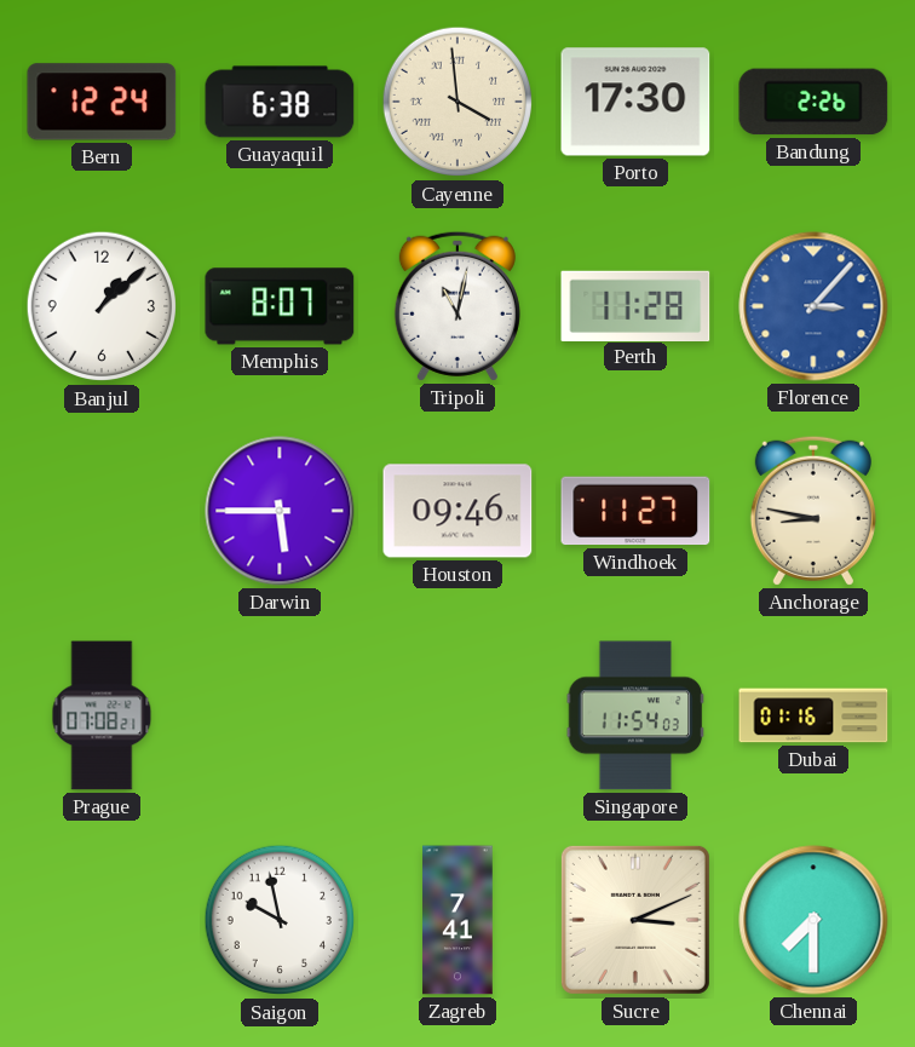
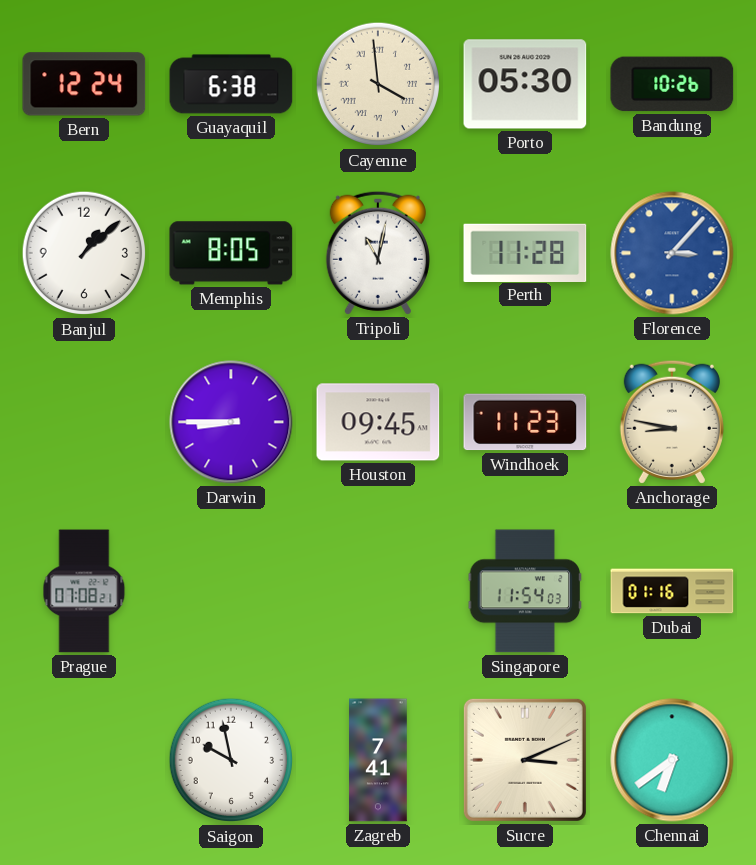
Porto: 17:30 -> 05:30 (525, 84)
Bandung: 2:26 -> 10:26 (672, 84)
Memphis: 8:07 -> 8:05 (231, 253)
Darwin: 5:45 -> 8:45 (231, 422)
Houston: 09:46 -> 09:45 (378, 422)
Windhoek: 11:27 -> 11:23 (525, 422)
Chennai: 7:30 -> 6:39 (672, 760)
